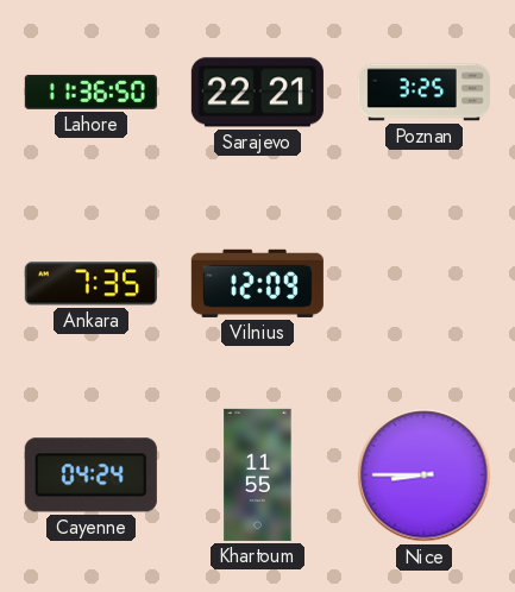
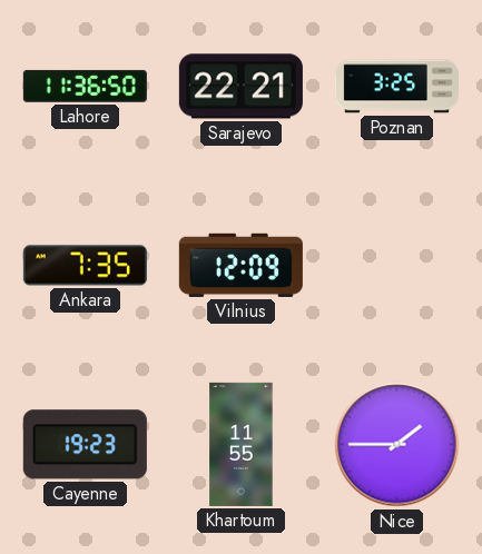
Cayenne: 04:24 -> 19:23 (85, 445)
Nice: 8:45 -> 1:45 (397, 445)
